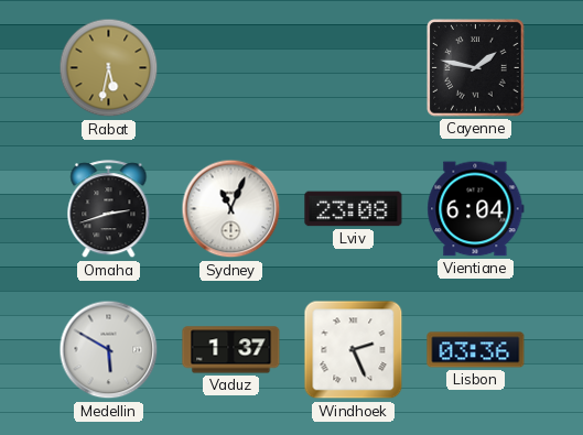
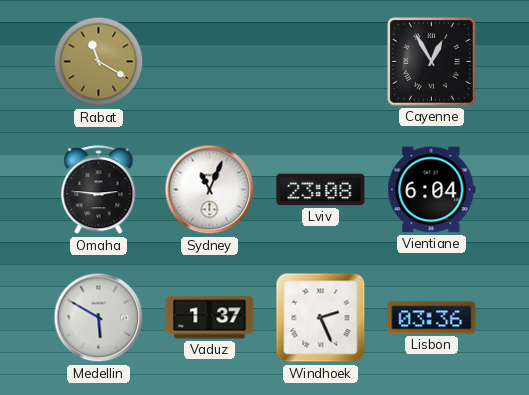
Rabat: 5:32 -> 11:20 (99, 62)
Cayenne: 1:47 -> 12:55 (432, 62)
Omaha: 2:42 -> 2:46 (99, 190)
